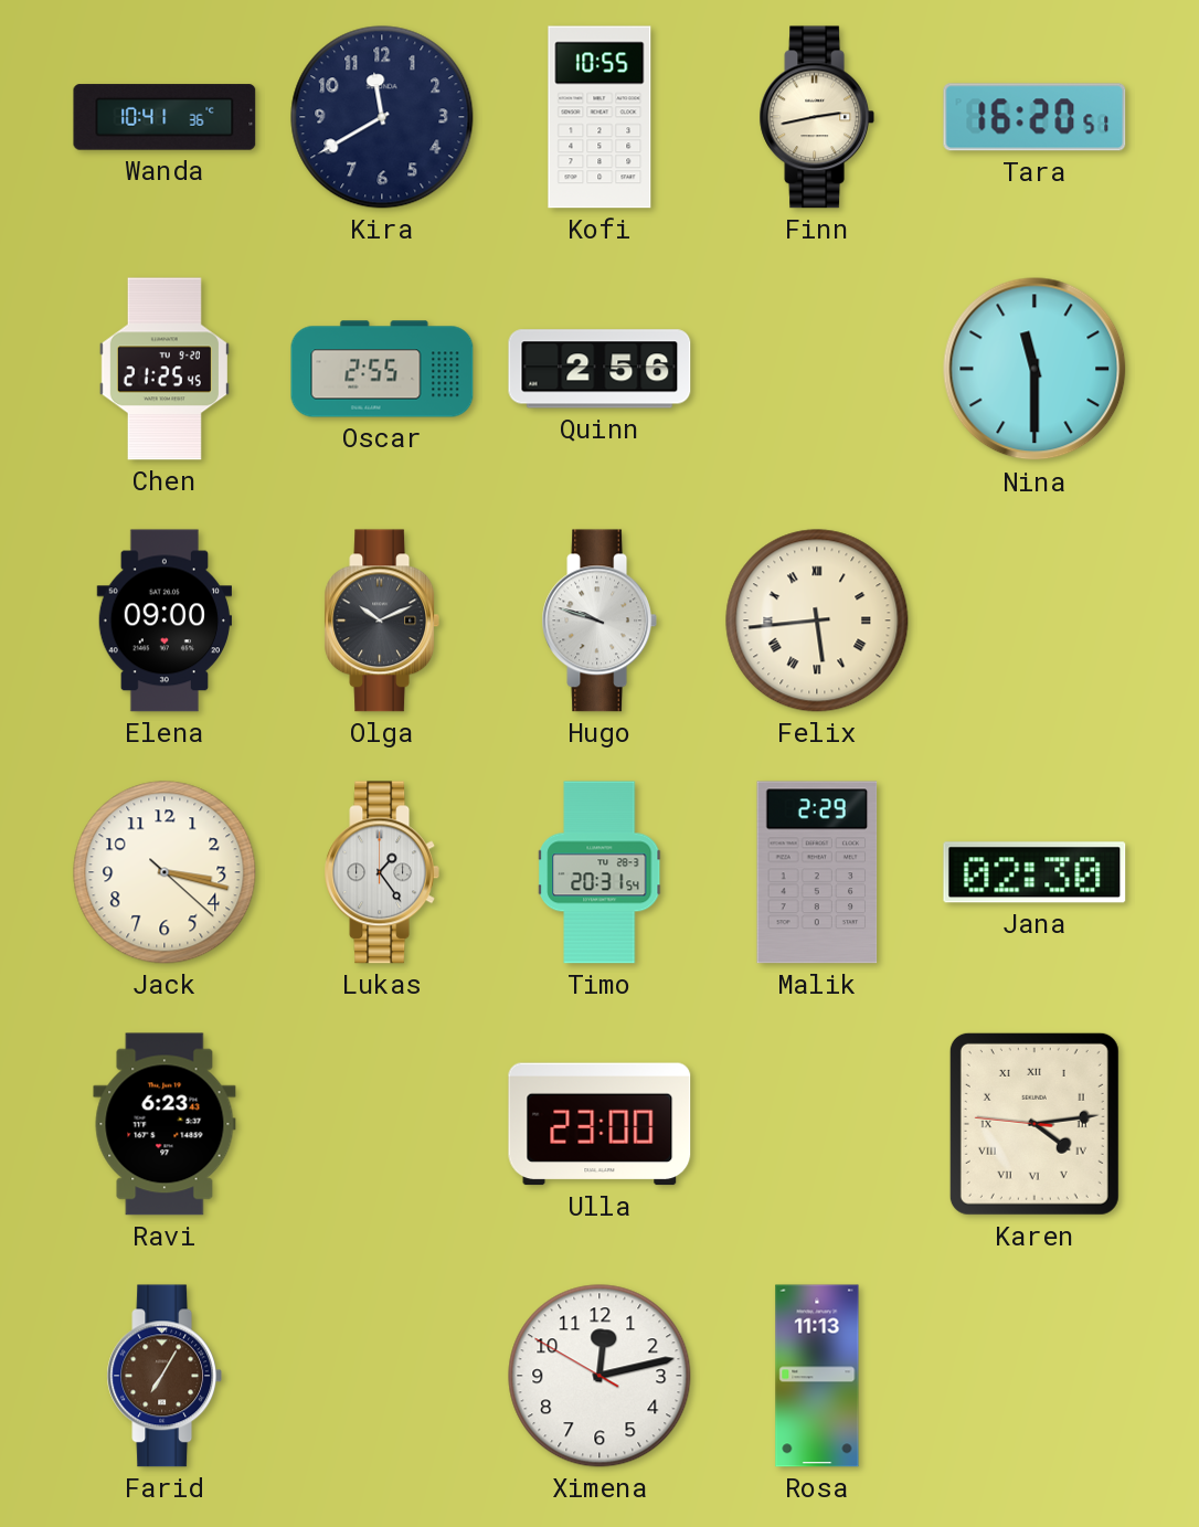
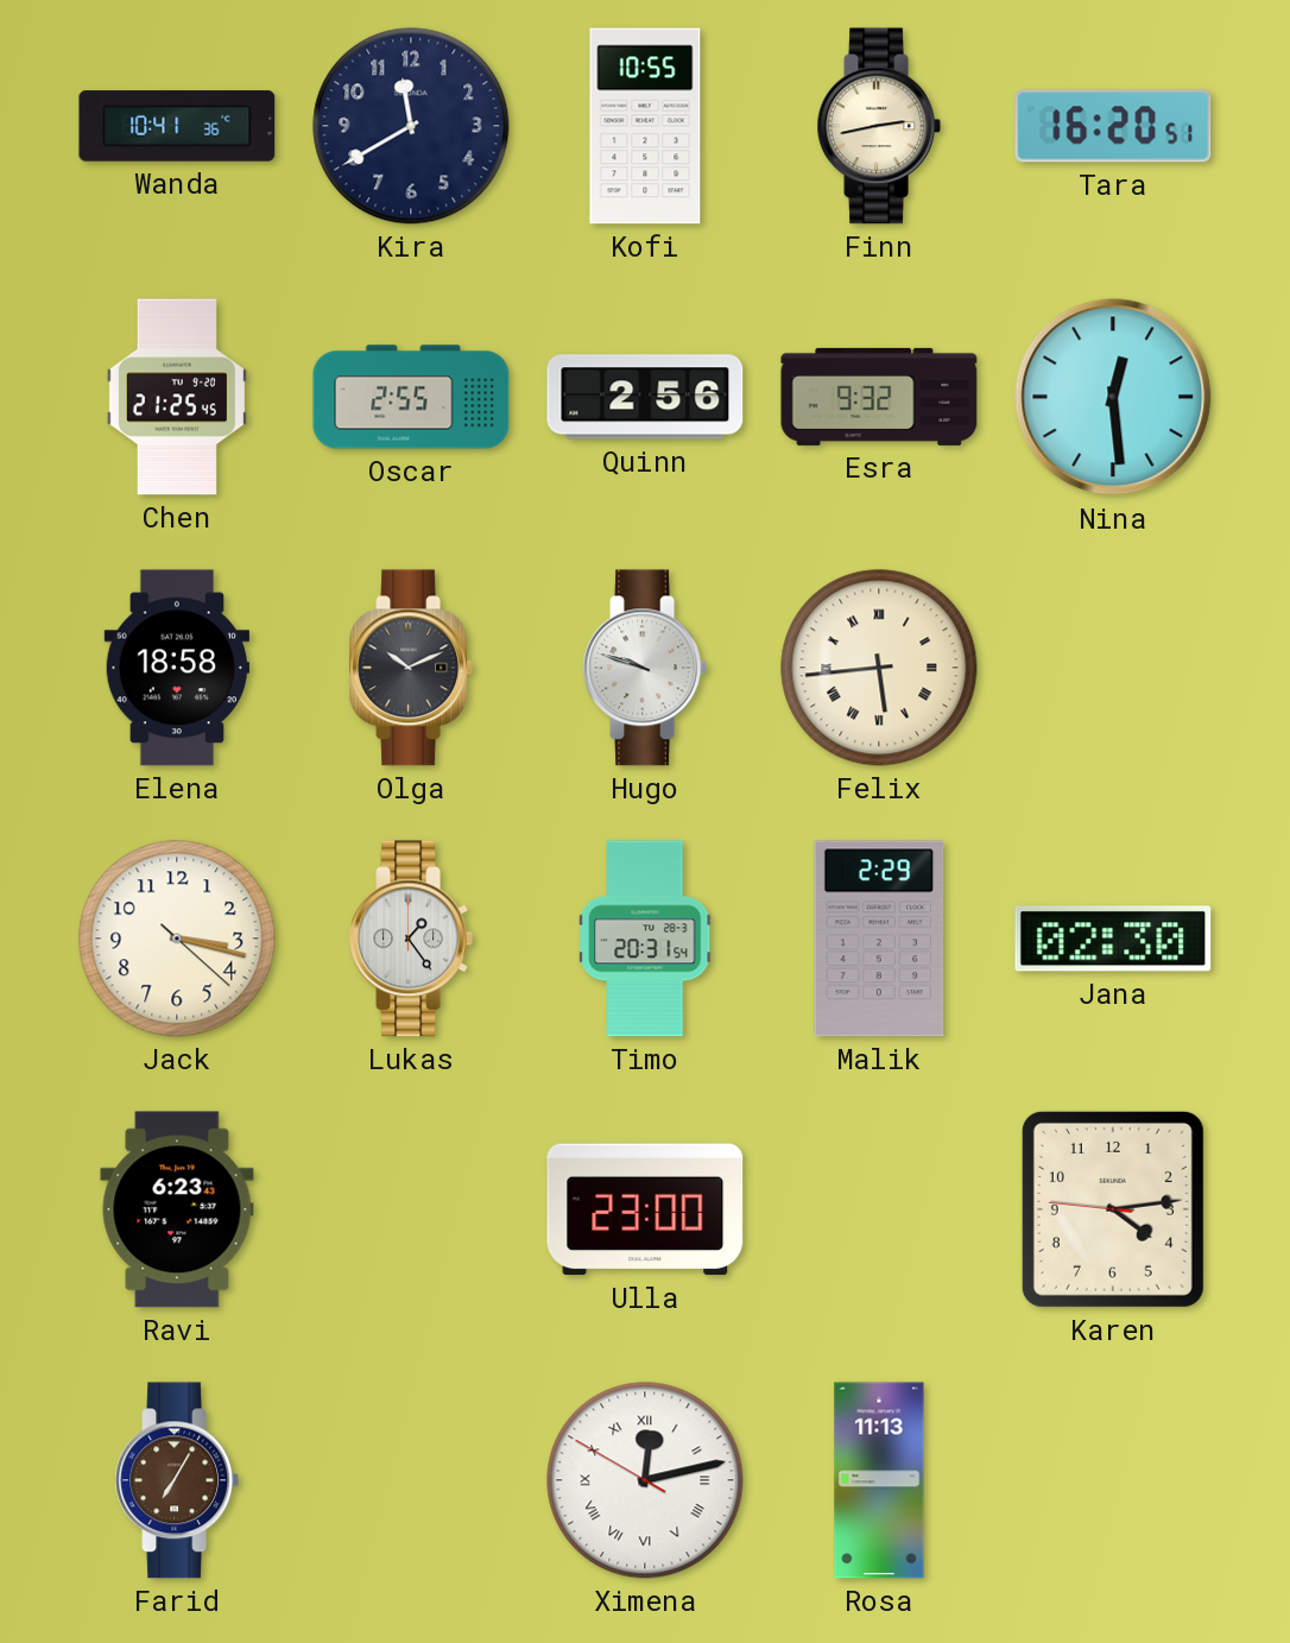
Esra: none -> 9:32 (879, 397)
Nina: 11:30 -> 12:29 (1113, 397)
Elena: 09:00 -> 18:58 (177, 668)
Karen numerals: Roman -> Arabic (1113, 1209)
Ximena numerals: Arabic -> Roman (645, 1480)
